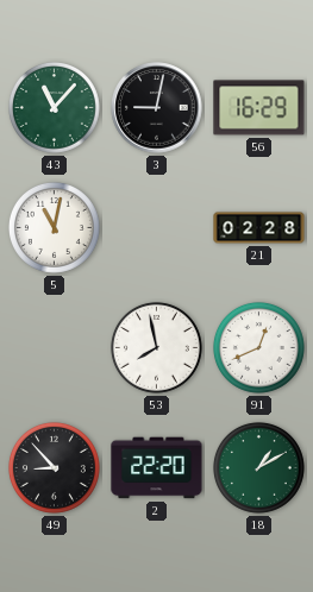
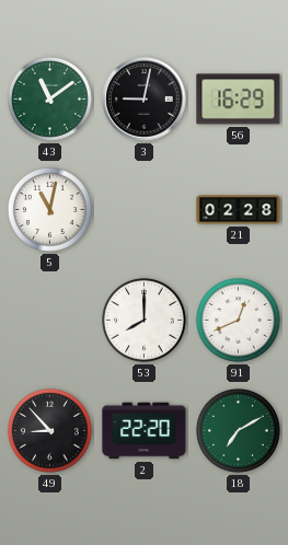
43: 11:07 -> 11:09 (49, 98)
53: 7:58 -> 8:00 (143, 320)
18: 1:10 -> 7:10 (238, 430)
